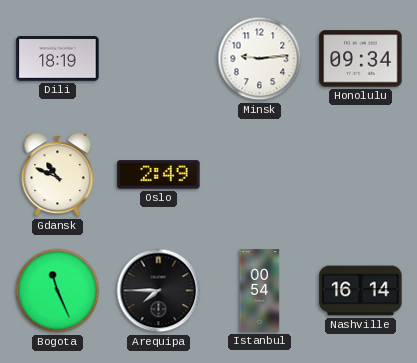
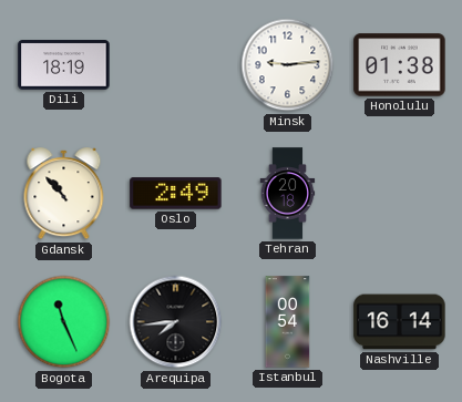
Honolulu: 09:34 -> 01:38 (400, 65)
Gdansk: 10:49 -> 10:53 (64, 194)
Tehran: none -> 20:18 (288, 194)
Arequipa: 7:45 -> 7:44 (176, 322)
